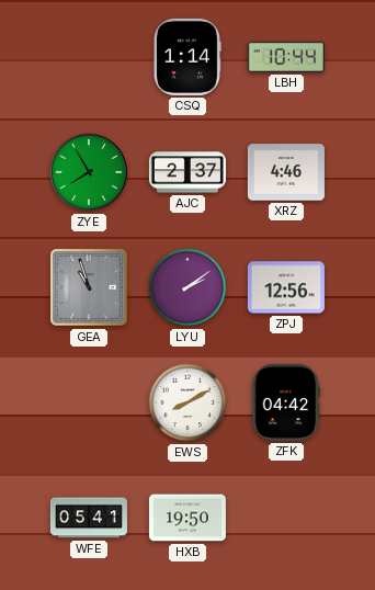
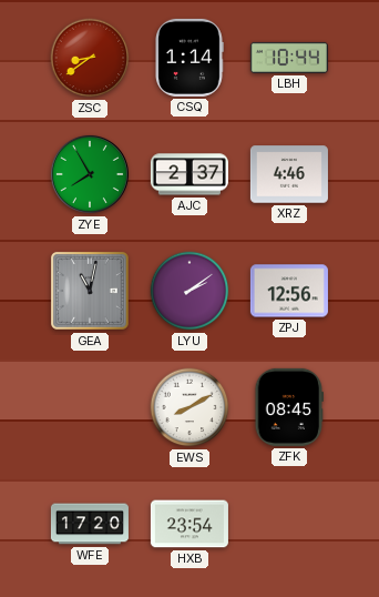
ZSC: none -> 8:39 (90, 58)
GEA: 10:57 -> 11:02 (90, 291)
ZFK: 04:42 -> 08:45 (288, 407)
WFE: 05:41 -> 17:20 (90, 524)
HXB: 19:50 -> 23:54 (189, 524)
